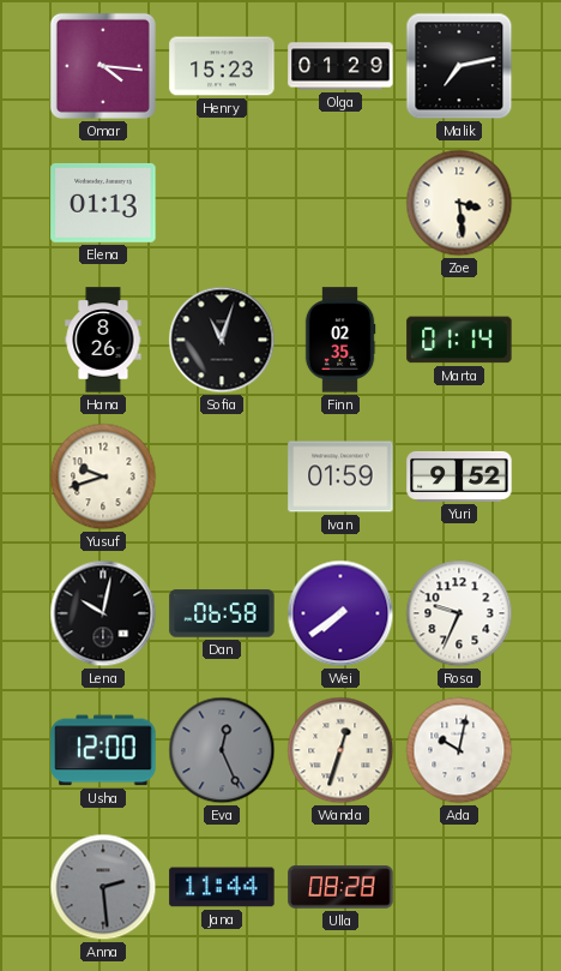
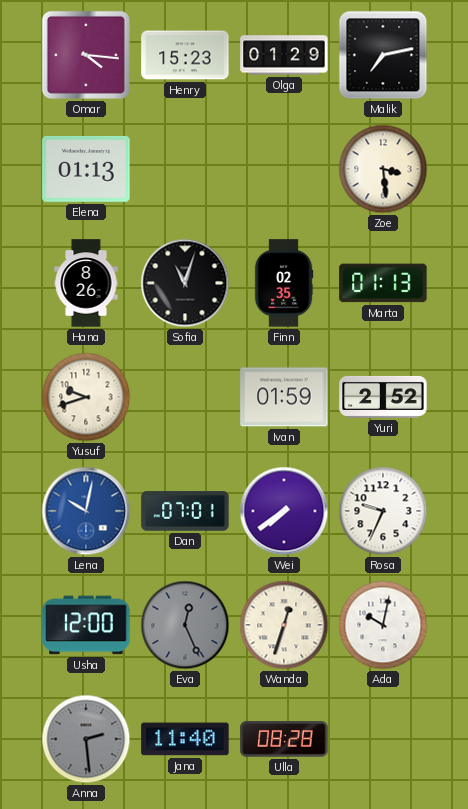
Marta: 01:14 -> 01:13 (383, 283)
Yuri: 9:52 -> 2:52 (383, 397)
Lena dial: black -> blue (86, 511)
Dan: 06:58 -> 07:01 (185, 511)
Jana: 11:44 -> 11:40 (185, 739)
